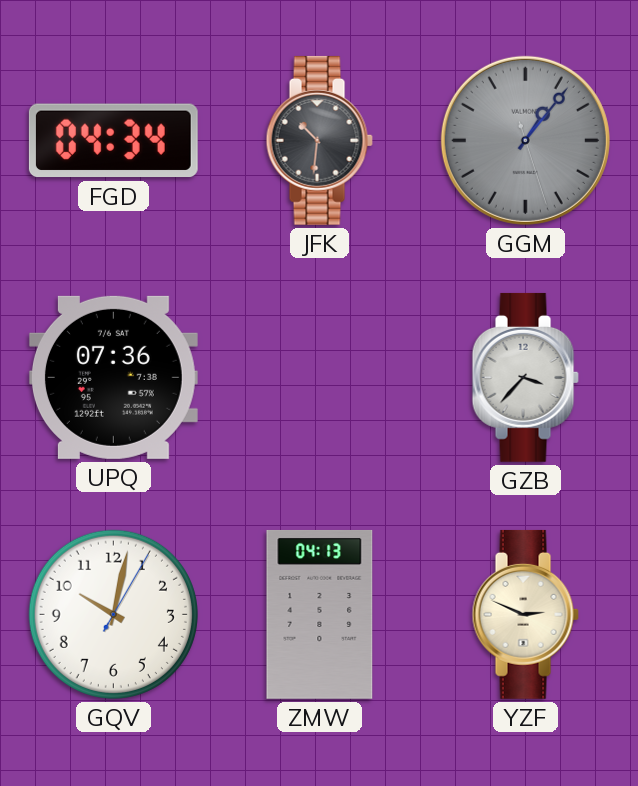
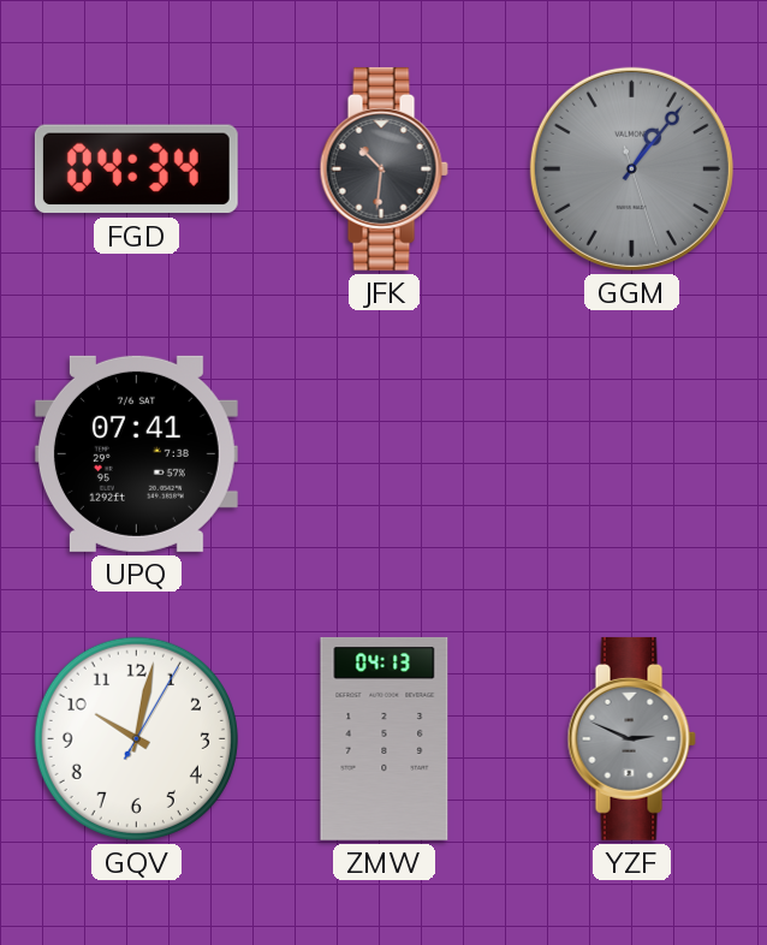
UPQ: 07:36 -> 07:41 (136, 453)
GZB: 3:37 -> none (525, 377)
YZF dial: cream -> grey (631, 738)
